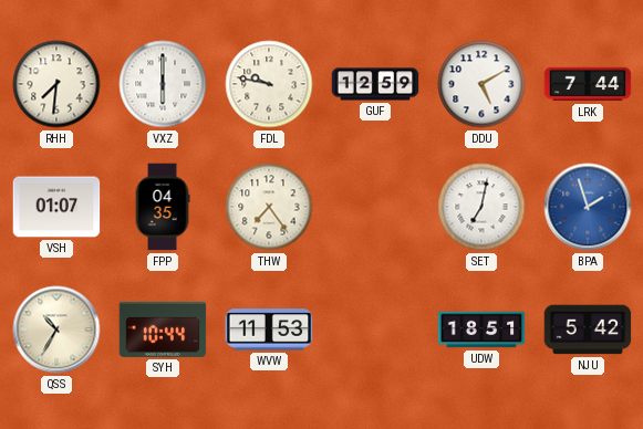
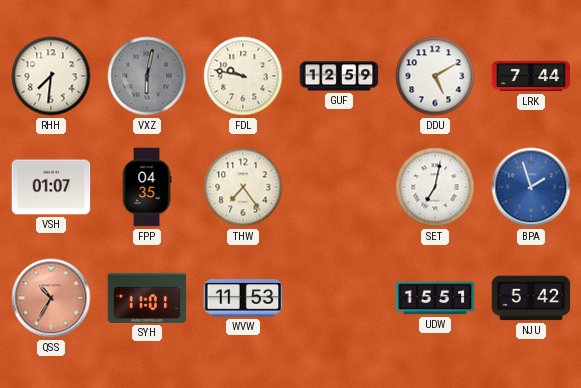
VXZ: 6:00 -> 6:02 (147, 76)
VXZ dial: white -> grey (147, 76)
QSS dial: cream -> salmon (51, 298)
SYH: 10:44 -> 11:01 (147, 298)
UDW: 18:51 -> 15:51 (435, 298)
